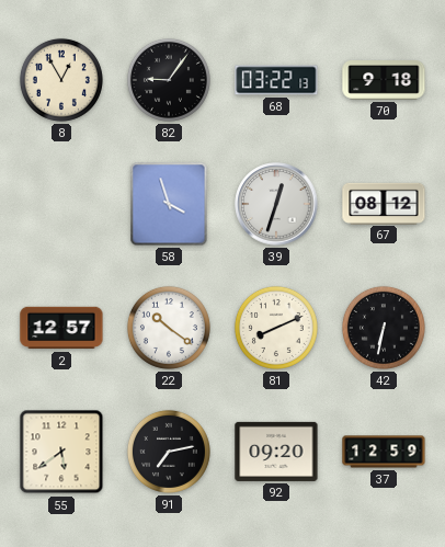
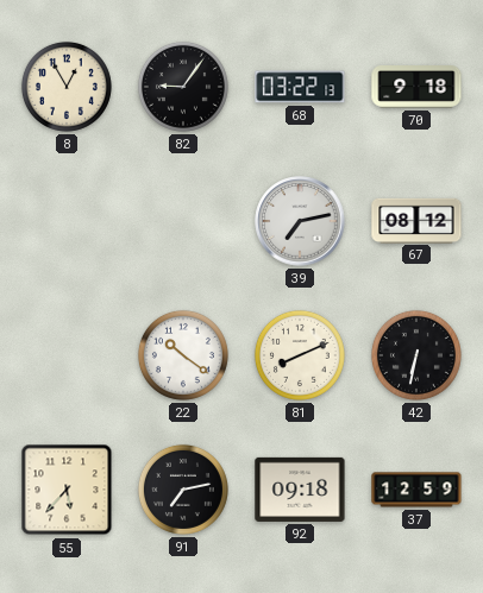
58: 3:57 -> none (169, 204)
39: 12:33 -> 7:13 (300, 221)
2: 12:57 -> none (61, 328)
55: 5:39 -> 5:37 (67, 490)
92: 09:20 -> 09:18 (300, 490)
